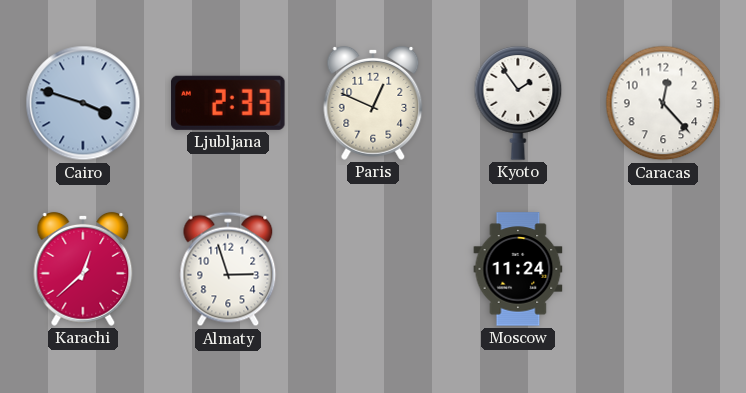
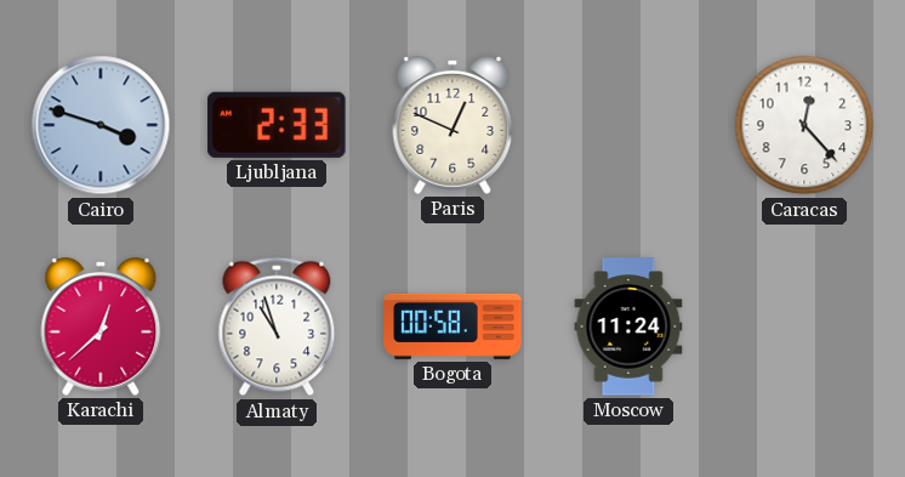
Kyoto: 1:54 -> none (518, 103)
Almaty: 2:57 -> 10:57 (277, 326)
Bogota: none -> 00:58 (452, 326)
